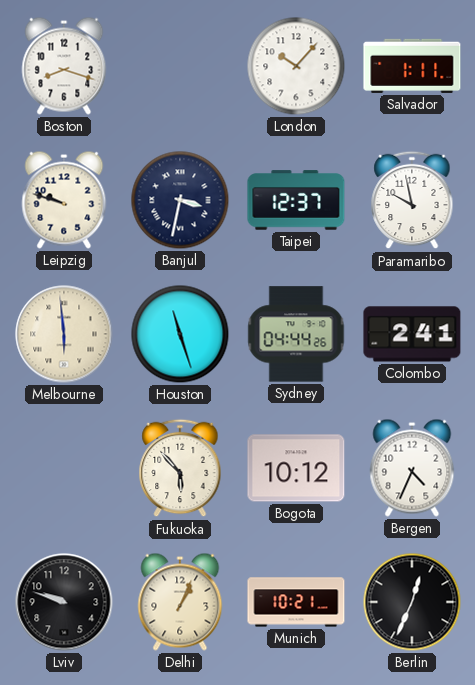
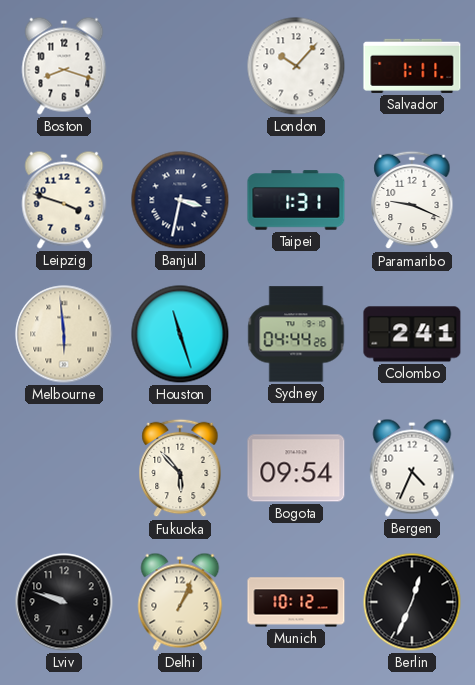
Leipzig: 9:48 -> 3:48 (64, 200)
Taipei: 12:37 -> 1:31 (296, 200)
Paramaribo: 9:58 -> 9:19 (412, 200)
Bogota: 10:12 -> 09:54 (296, 468)
Munich: 10:21 -> 10:12 (296, 602)
